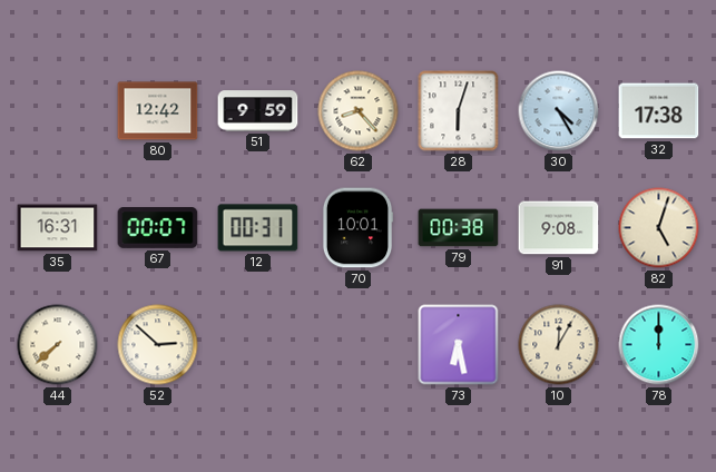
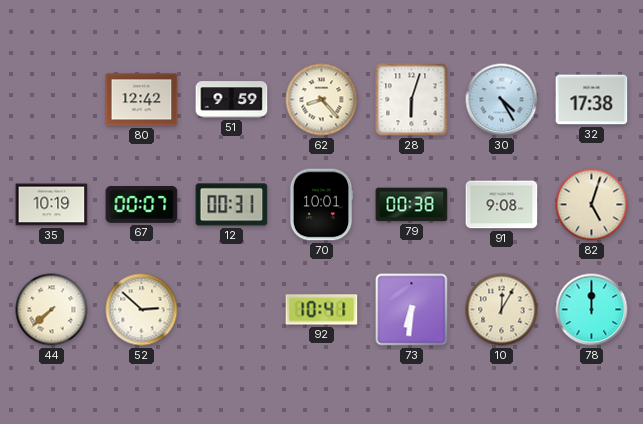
35: 16:31 -> 10:19 (52, 205)
92: none -> 10:41 (322, 310)
73: 6:28 -> 6:31 (412, 310)
